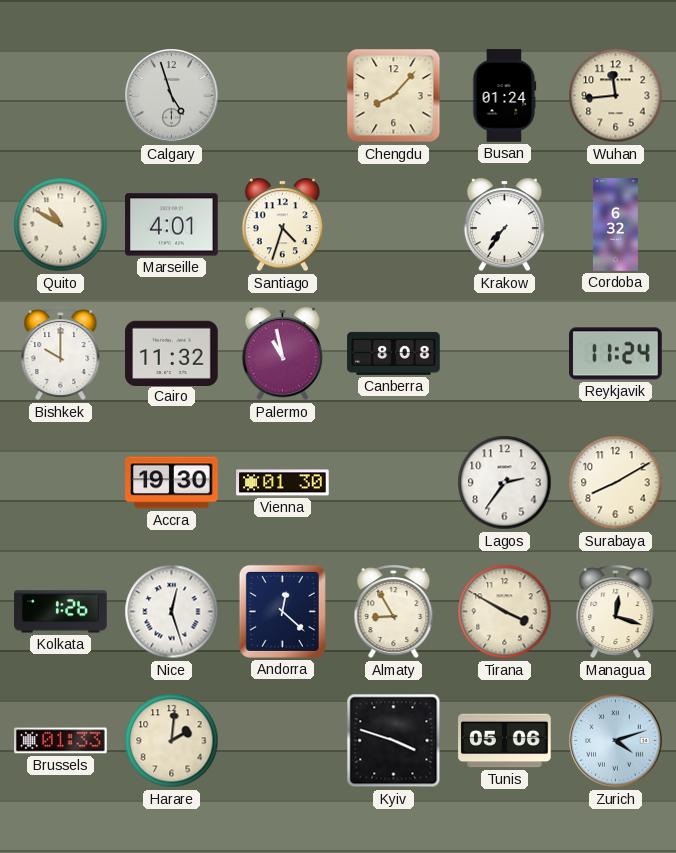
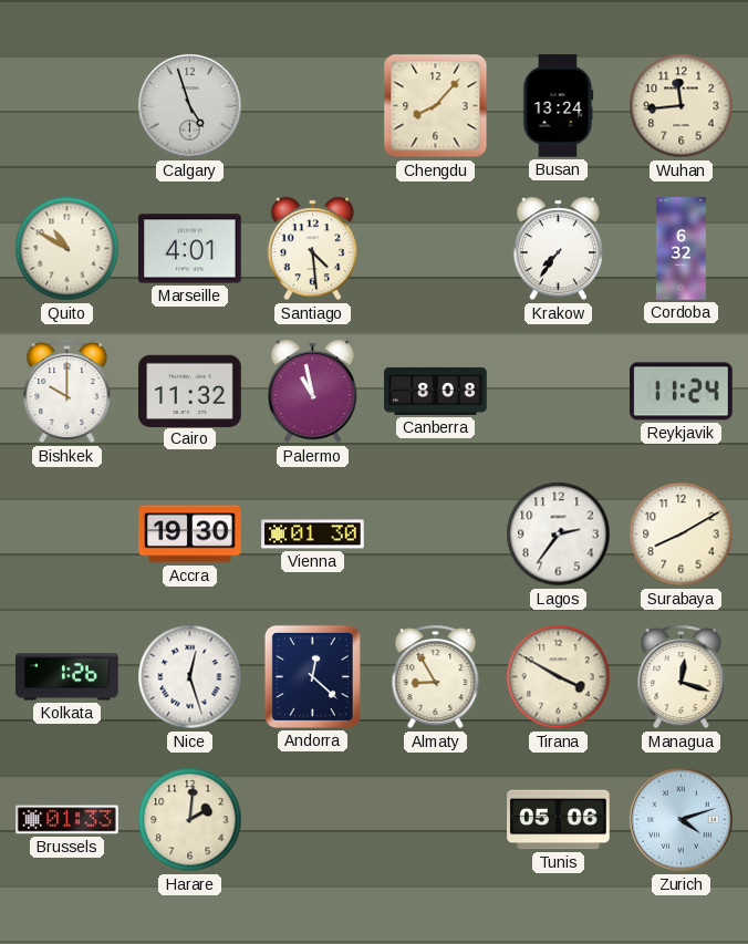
Busan: 01:24 -> 13:24 (559, 106)
Santiago: 4:33 -> 4:29 (312, 249)
Kyiv: 3:48 -> none (394, 741)
